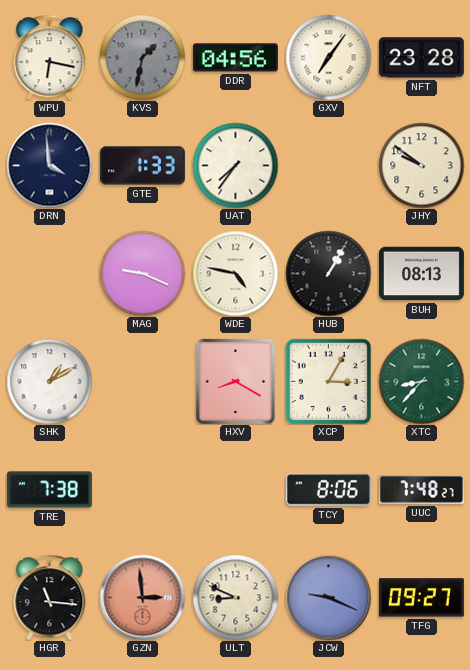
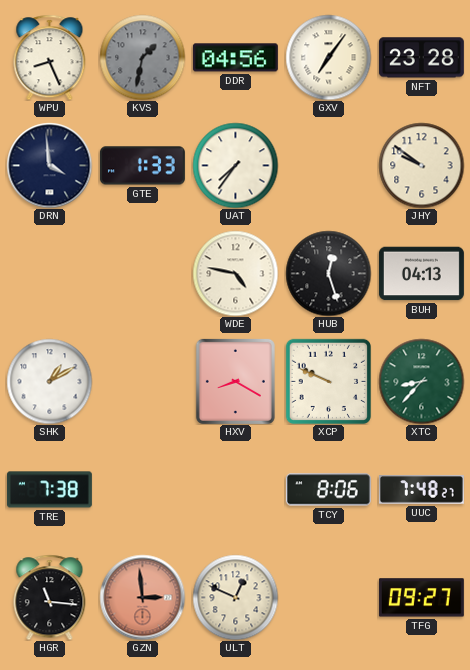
WPU: 6:17 -> 8:26 (50, 57)
MAG: 9:19 -> none (142, 273)
HUB: 1:05 -> 12:27 (328, 273)
BUH: 08:13 -> 04:13 (421, 274)
XCP: 3:05 -> 9:49 (328, 381)
ULT: 8:49 -> 12:49 (235, 597)
JCW: 9:19 -> none (328, 597)
